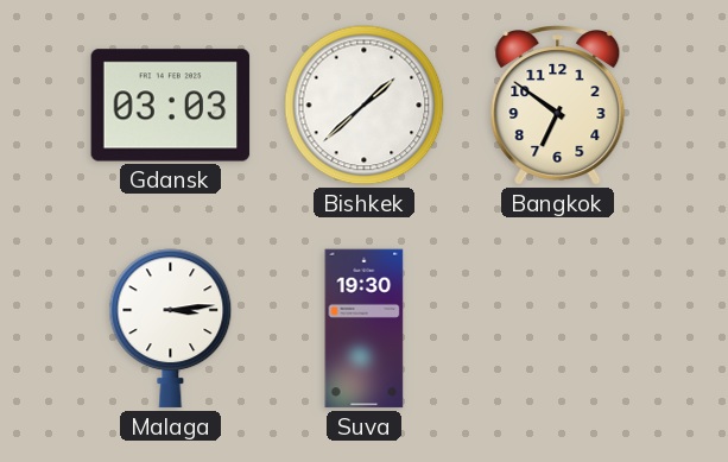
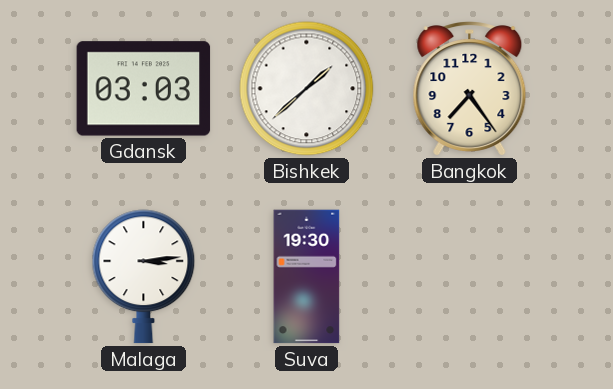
Bangkok: 6:51 -> 7:24 (470, 89)
